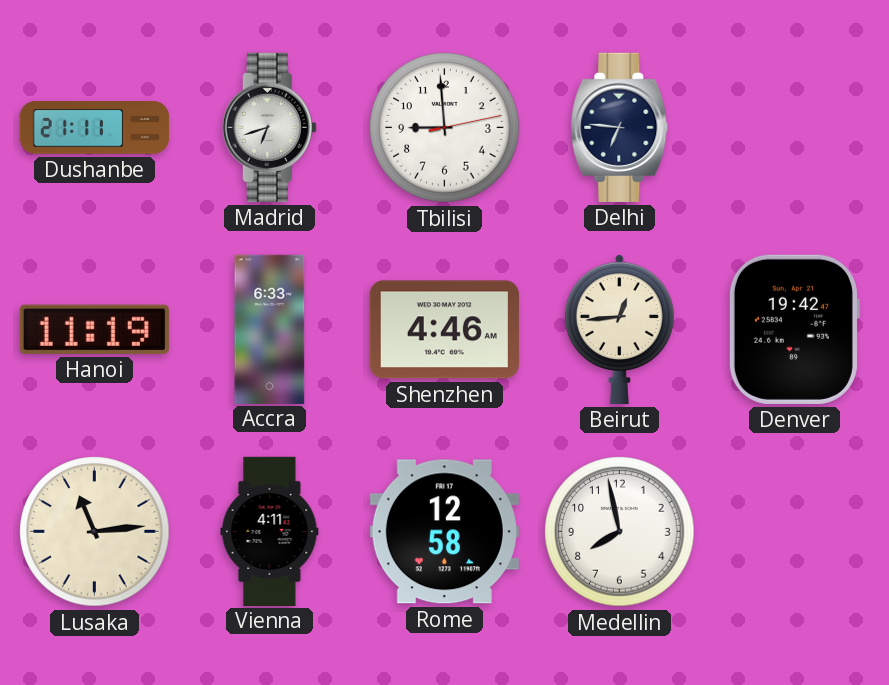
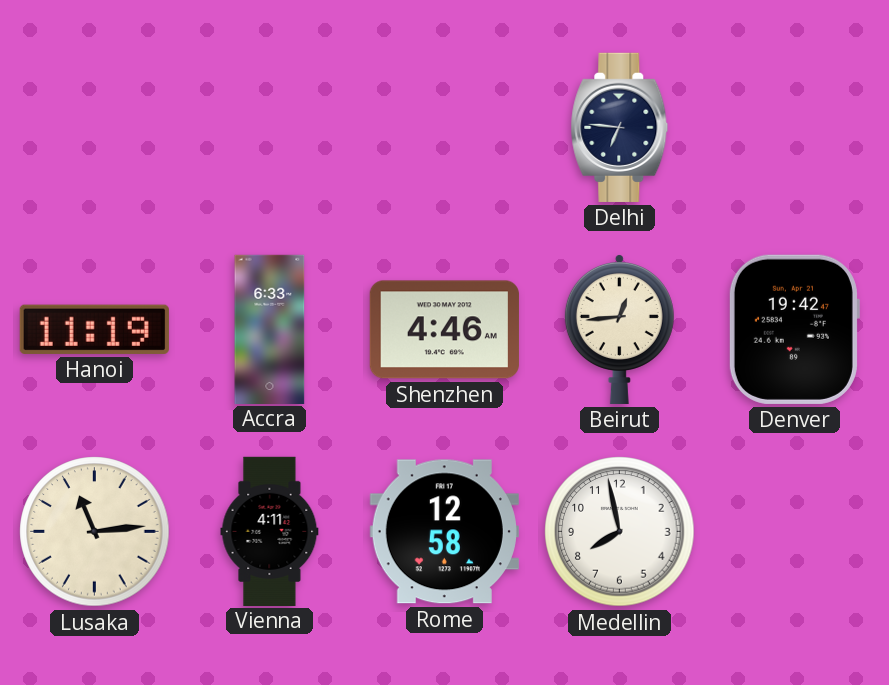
Dushanbe: 21:11 -> none (95, 128)
Madrid: 6:42 -> none (269, 127)
Tbilisi: 8:59 -> none (445, 128)
